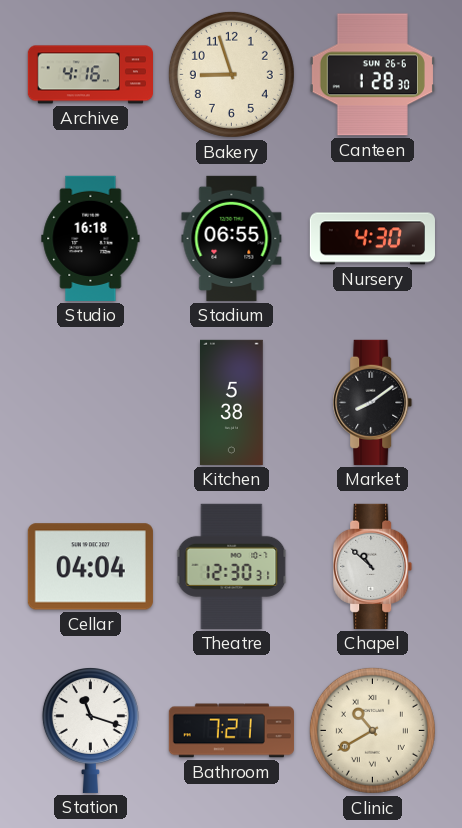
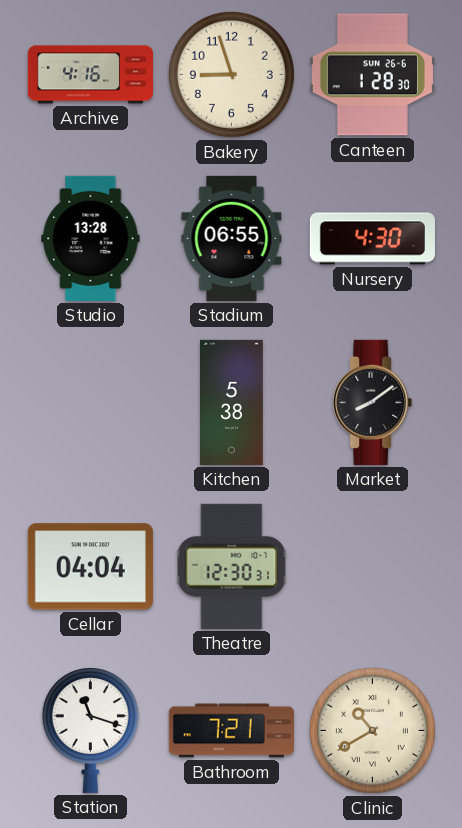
Studio: 16:18 -> 13:28 (91, 238)
Chapel: 10:52 -> none (373, 566)
